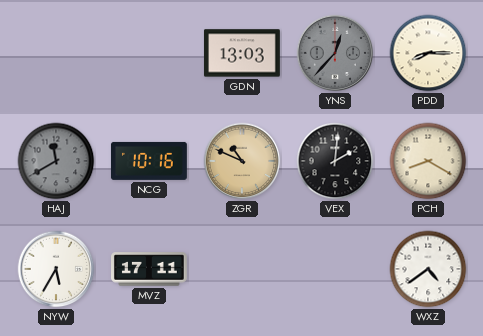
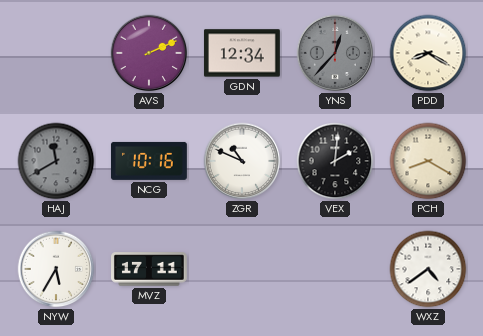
AVS: none -> 2:11 (149, 53)
GDN: 13:03 -> 12:34 (242, 53)
PDD: 8:15 -> 8:20 (428, 53)
ZGR dial: champagne -> white (242, 161)
